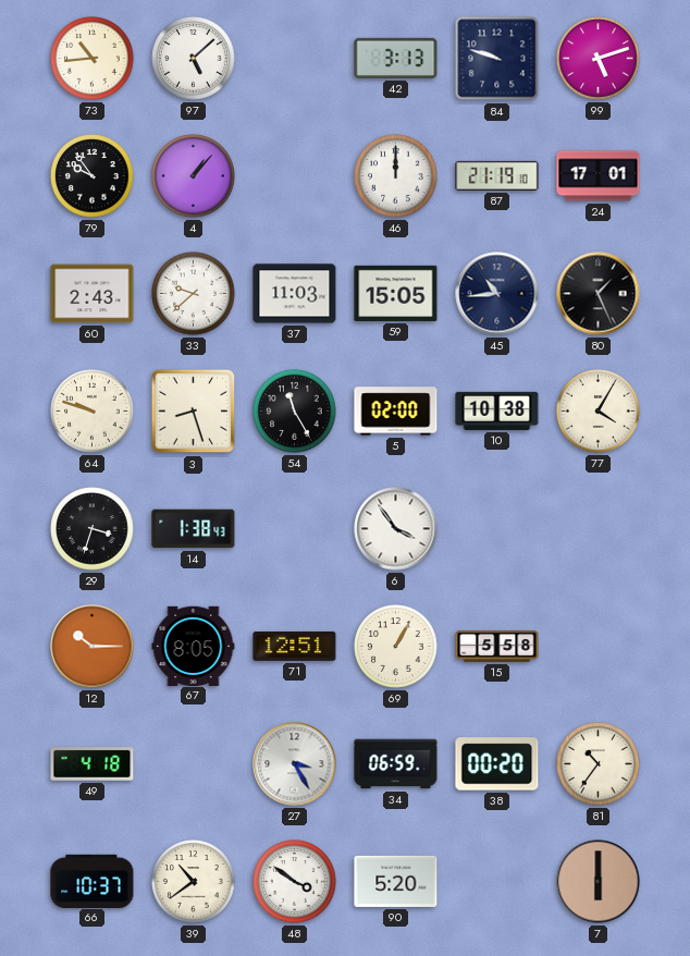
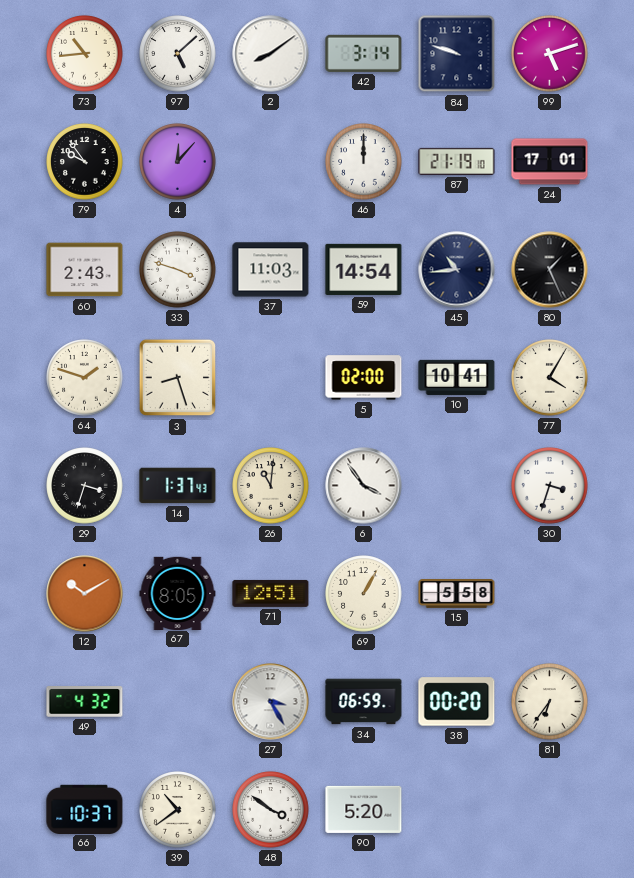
2: none -> 8:09 (271, 54)
42: 3:13 -> 3:14 (364, 53)
4: 1:07 -> 12:07 (178, 162)
33: 9:38 -> 3:48 (178, 270)
59: 15:05 -> 14:54 (364, 269)
64: 9:48 -> 1:48 (85, 378)
54: 11:25 -> none (295, 412)
10: 10:38 -> 10:41 (457, 377)
14: 1:38 -> 1:37 (178, 486)
26: none -> 11:01 (271, 486)
30: none -> 3:33 (550, 486)
12: 10:15 -> 10:10 (85, 594)
49: 4:18 -> 4:32 (85, 702)
81: 10:36 -> 6:36 (550, 702)
7: 6:00 -> none (599, 882)
